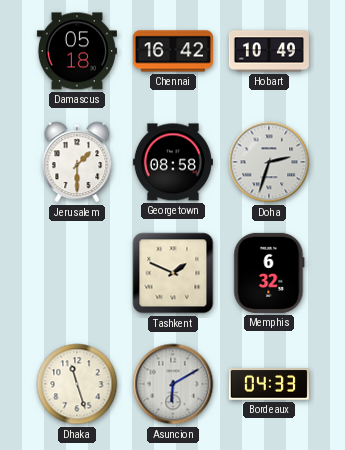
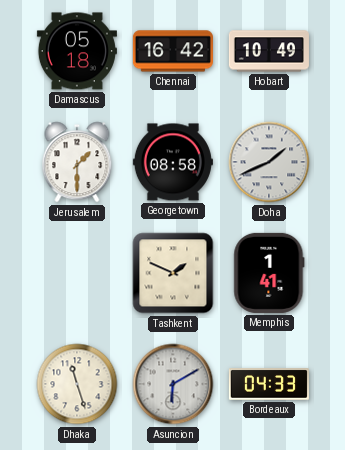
Doha: 2:33 -> 1:41 (269, 162)
Memphis: 6:32 -> 1:41 (269, 273)
